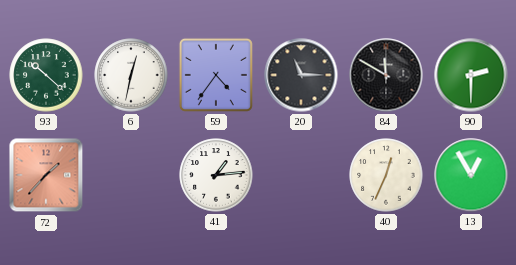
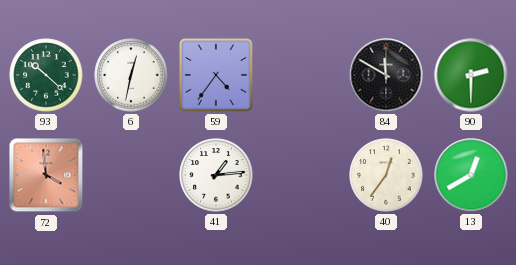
20: 11:15 -> none (301, 75)
72: 1:37 -> 3:59 (46, 175)
40: 12:34 -> 12:36 (386, 175)
13: 12:55 -> 12:40 (471, 175)
